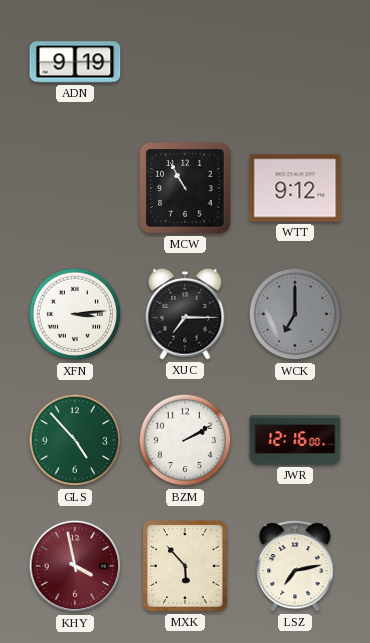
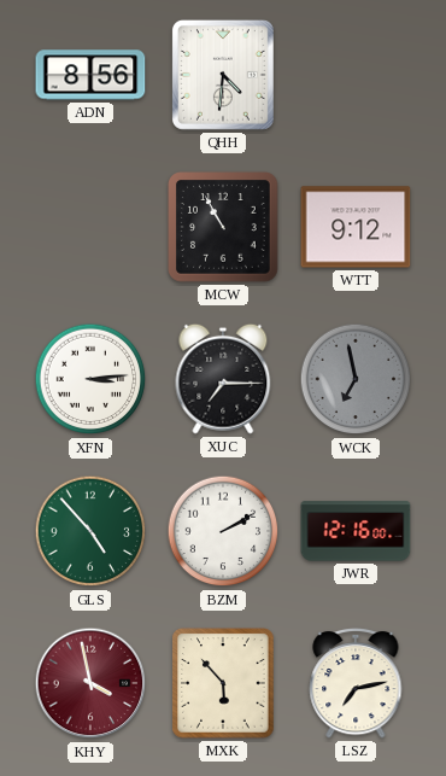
ADN: 9:19 -> 8:56 (90, 75)
QHH: none -> 4:31 (223, 75)
WCK: 7:00 -> 6:58 (356, 379)
